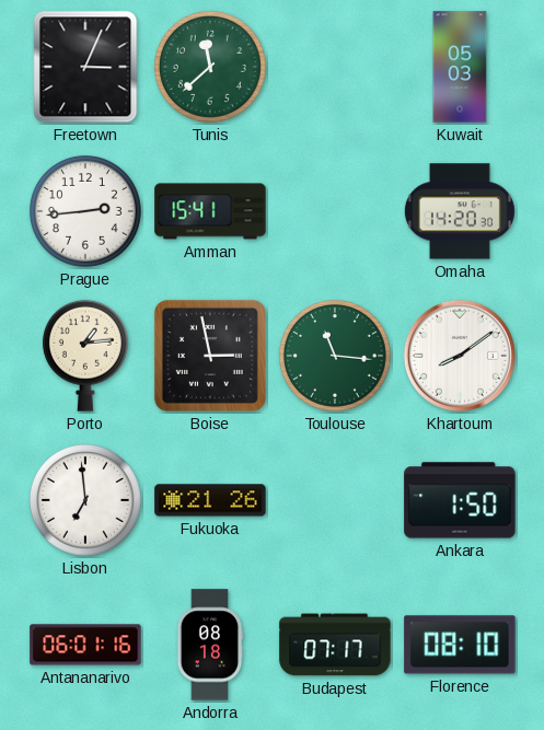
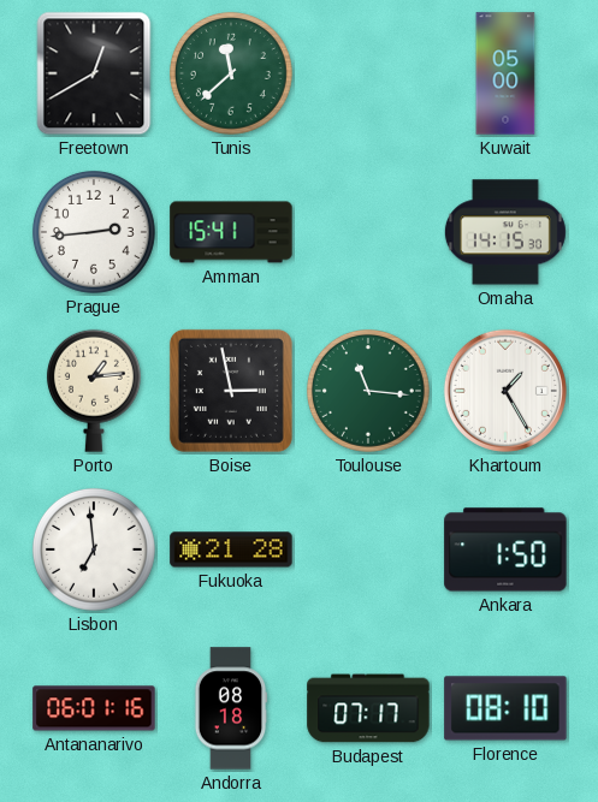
Freetown: 3:04 -> 12:40 (94, 73)
Kuwait: 05:03 -> 05:00 (505, 73)
Omaha: 14:20 -> 14:15 (505, 232)
Khartoum: 8:09 -> 1:25 (505, 391)
Fukuoka: 21:26 -> 21:28 (231, 549)
